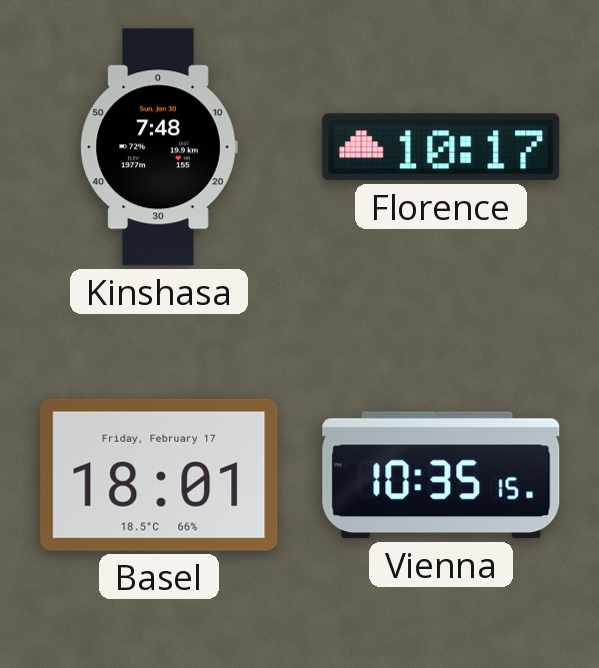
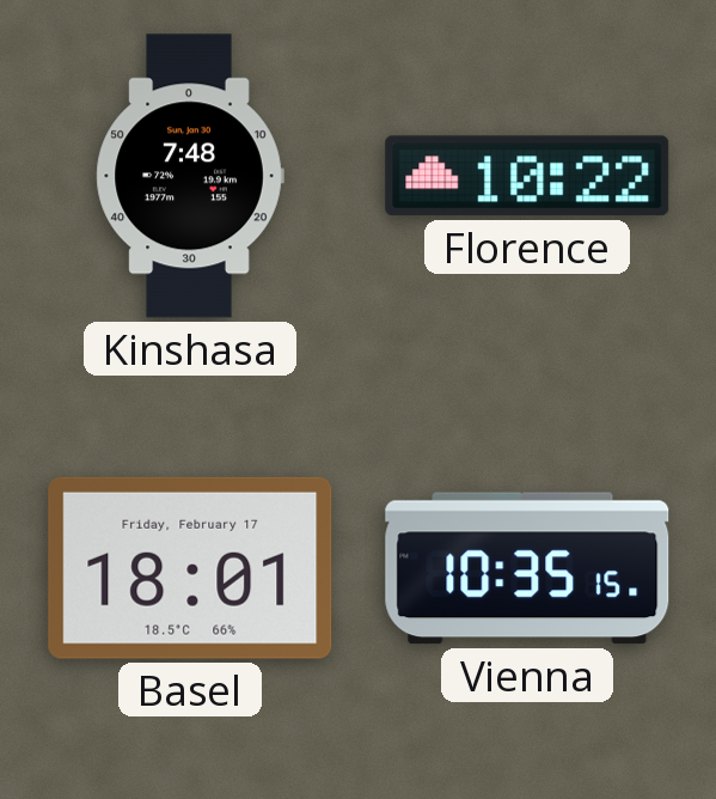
Florence: 10:17 -> 10:22 (527, 176)
